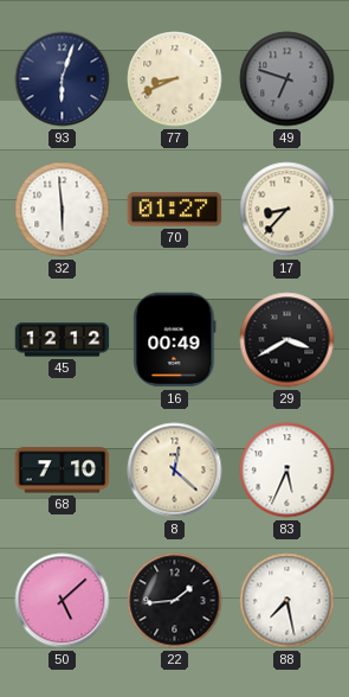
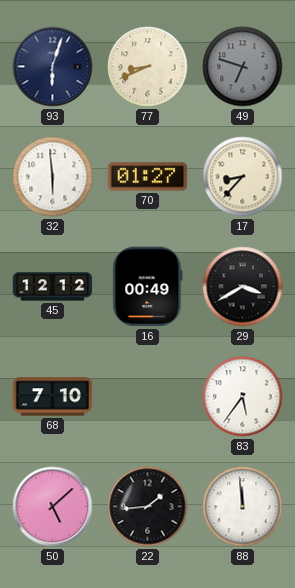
8: 12:22 -> none (175, 471)
83: 5:34 -> 5:36 (243, 397)
88: 7:28 -> 11:59 (243, 507)
